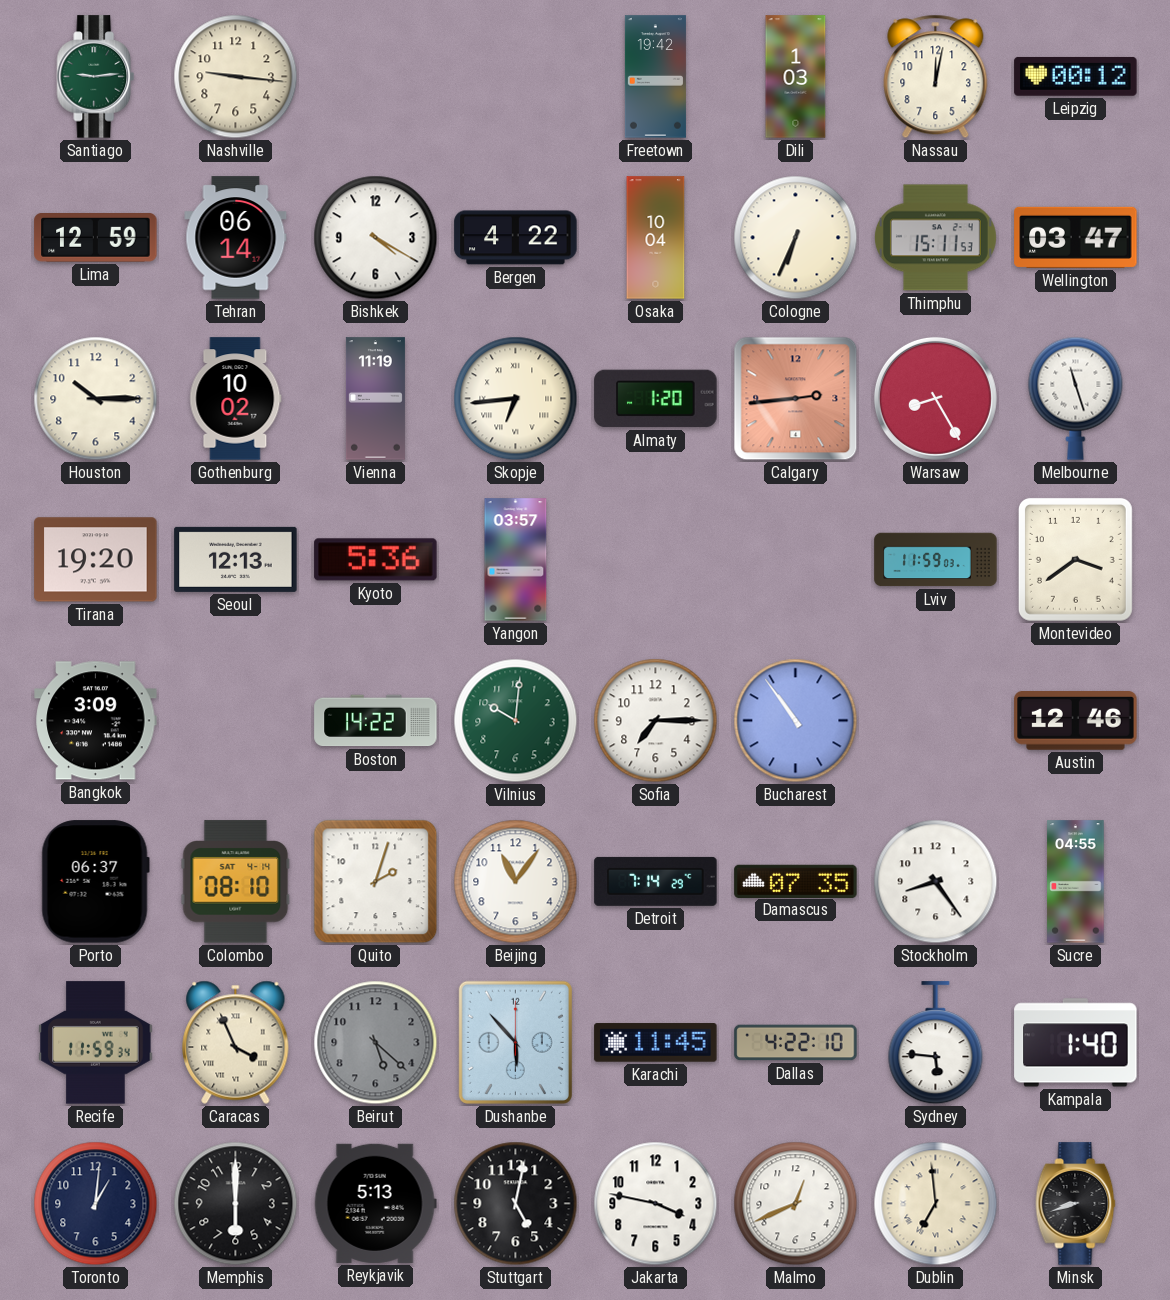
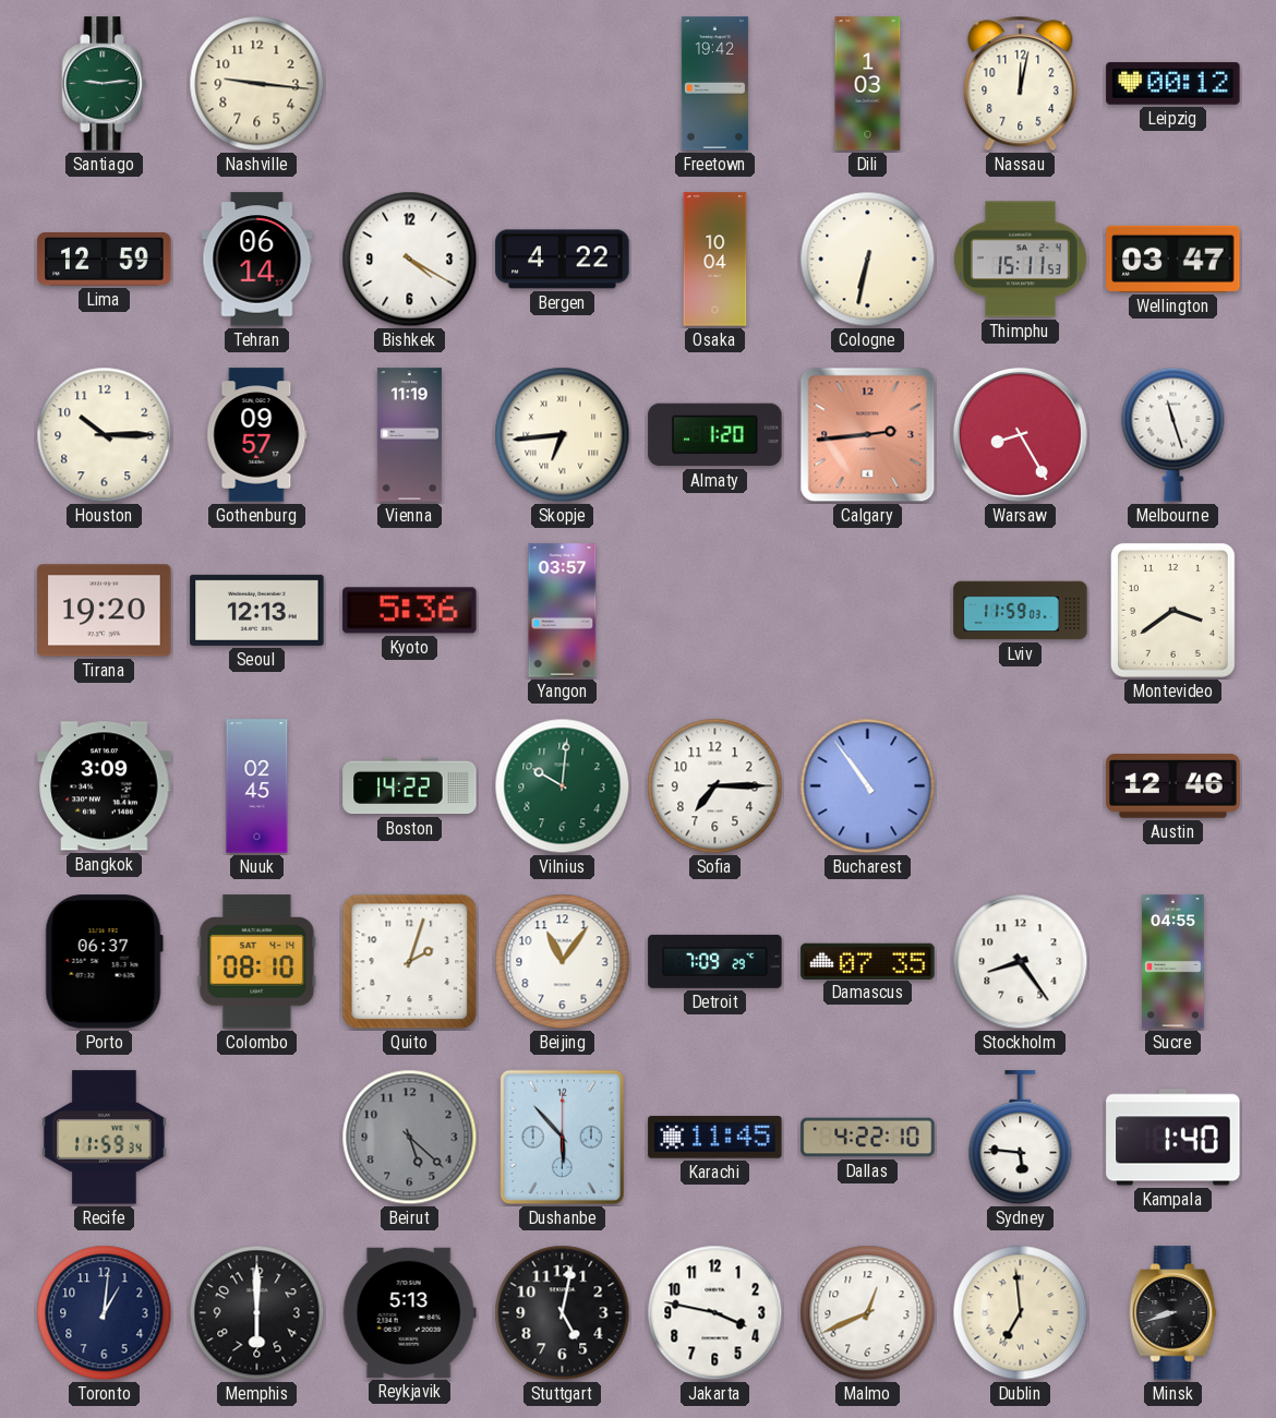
Cologne: 6:34 -> 6:32 (868, 260)
Gothenburg: 10:02 -> 09:57 (257, 435)
Nuuk: none -> 02:45 (257, 786)
Detroit: 7:14 -> 7:09 (715, 961)
Caracas: 3:56 -> none (236, 1042)
